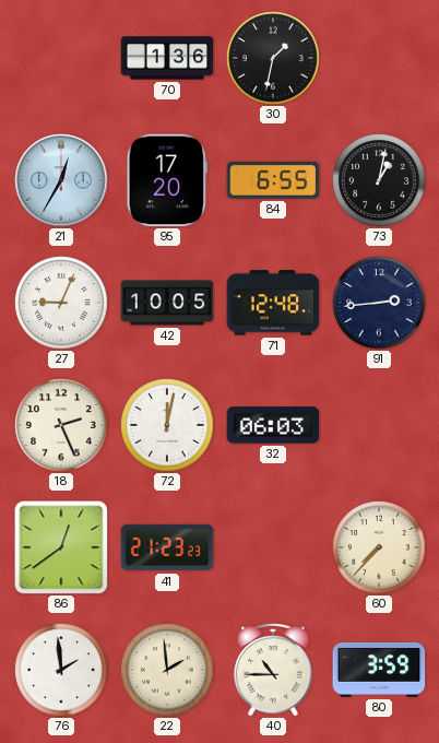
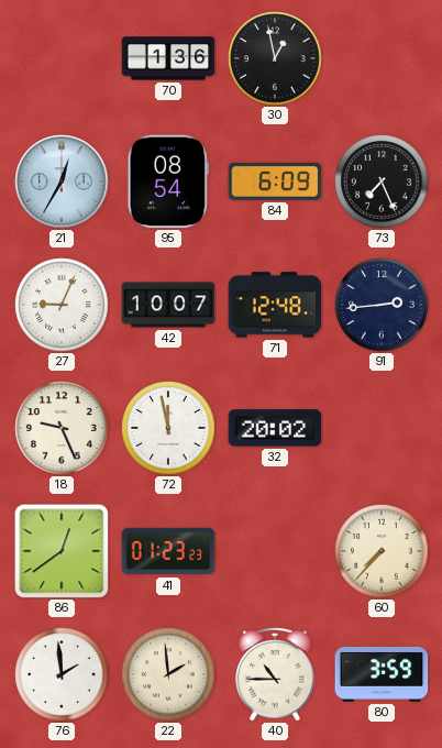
30: 1:32 -> 12:58 (275, 58)
95: 17:20 -> 08:54 (168, 182)
84: 6:55 -> 6:09 (275, 182)
73: 1:02 -> 7:26 (382, 182)
42: 10:05 -> 10:07 (168, 305)
18: 2:26 -> 9:26 (62, 428)
72: 12:02 -> 11:58 (168, 428)
32: 06:03 -> 20:02 (275, 428)
41: 21:23 -> 01:23 (168, 551)
